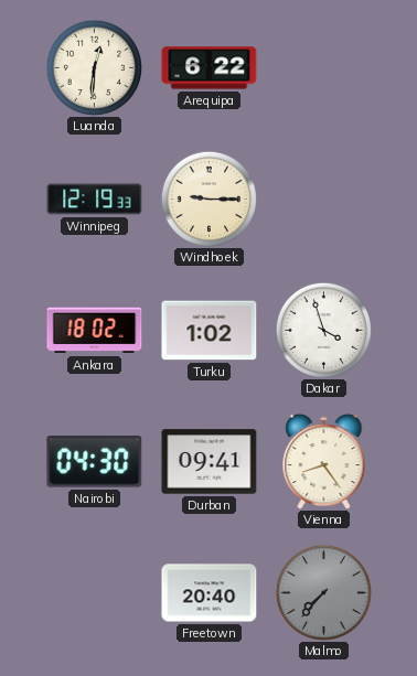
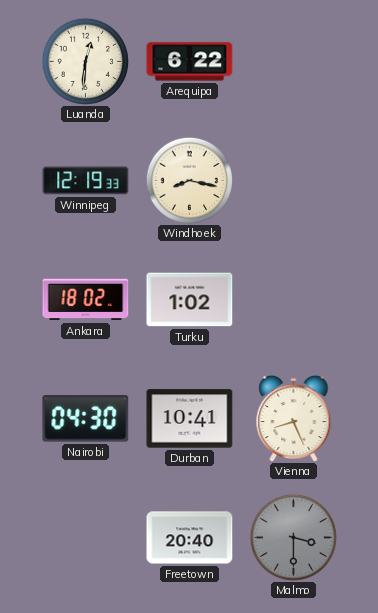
Windhoek: 9:15 -> 8:17 (189, 180)
Dakar: 3:57 -> none (323, 330)
Durban: 09:41 -> 10:41 (190, 419)
Vienna: 8:24 -> 8:26 (294, 418)
Malmo: 7:37 -> 3:30 (293, 537)
